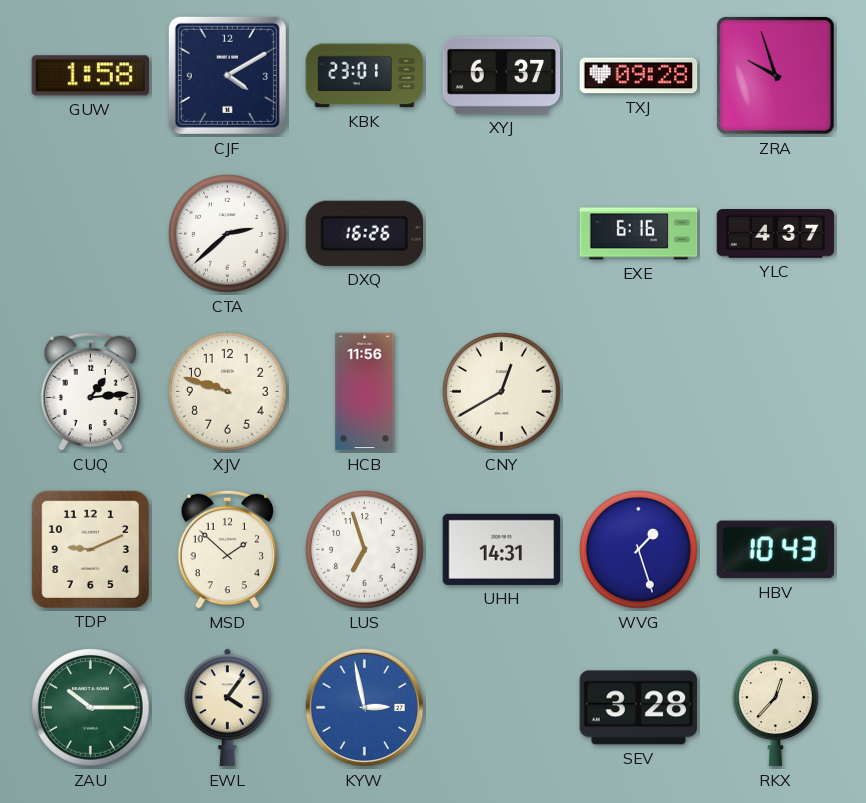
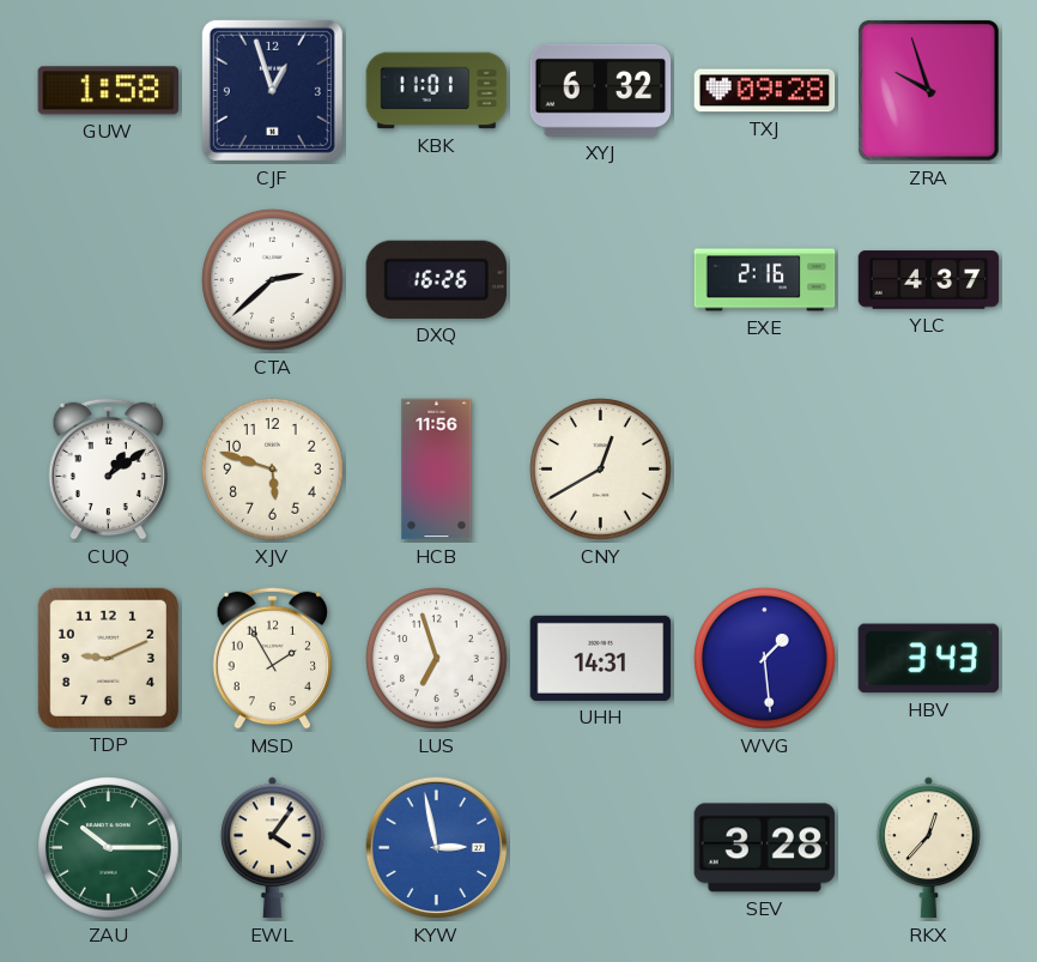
CJF: 4:10 -> 12:57 (272, 90)
KBK: 23:01 -> 11:01 (437, 91)
XYJ: 6:37 -> 6:32 (601, 90)
EXE: 6:16 -> 2:16 (765, 280)
CUQ: 1:14 -> 1:09 (109, 468)
XJV: 9:48 -> 5:48 (273, 470)
MSD: 1:52 -> 1:55 (273, 658)
WVG: 1:27 -> 1:29 (765, 659)
HBV: 10:43 -> 3:43 (929, 659)
